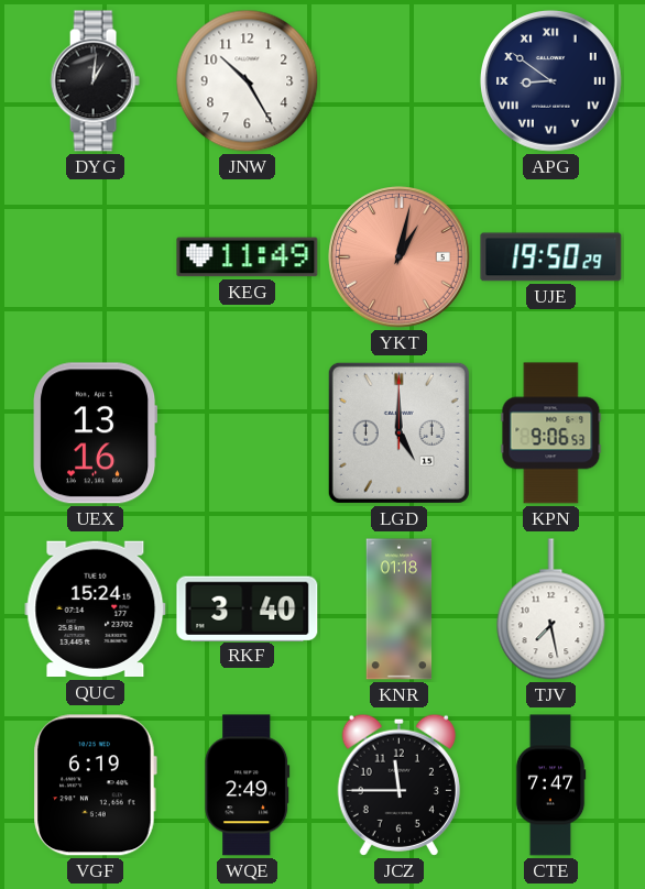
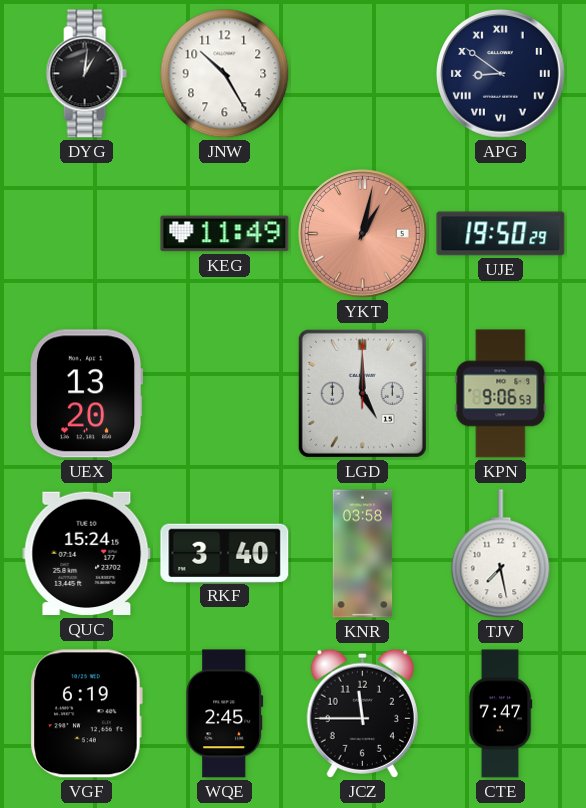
UEX: 13:16 -> 13:20 (87, 394)
KNR: 01:18 -> 03:58 (363, 554)
WQE: 2:49 -> 2:45 (225, 714)
